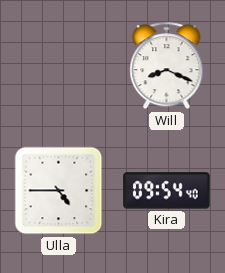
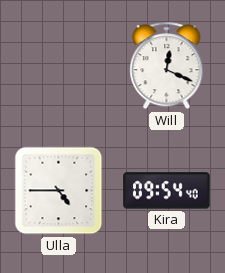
Will: 8:19 -> 12:19 (167, 66)
